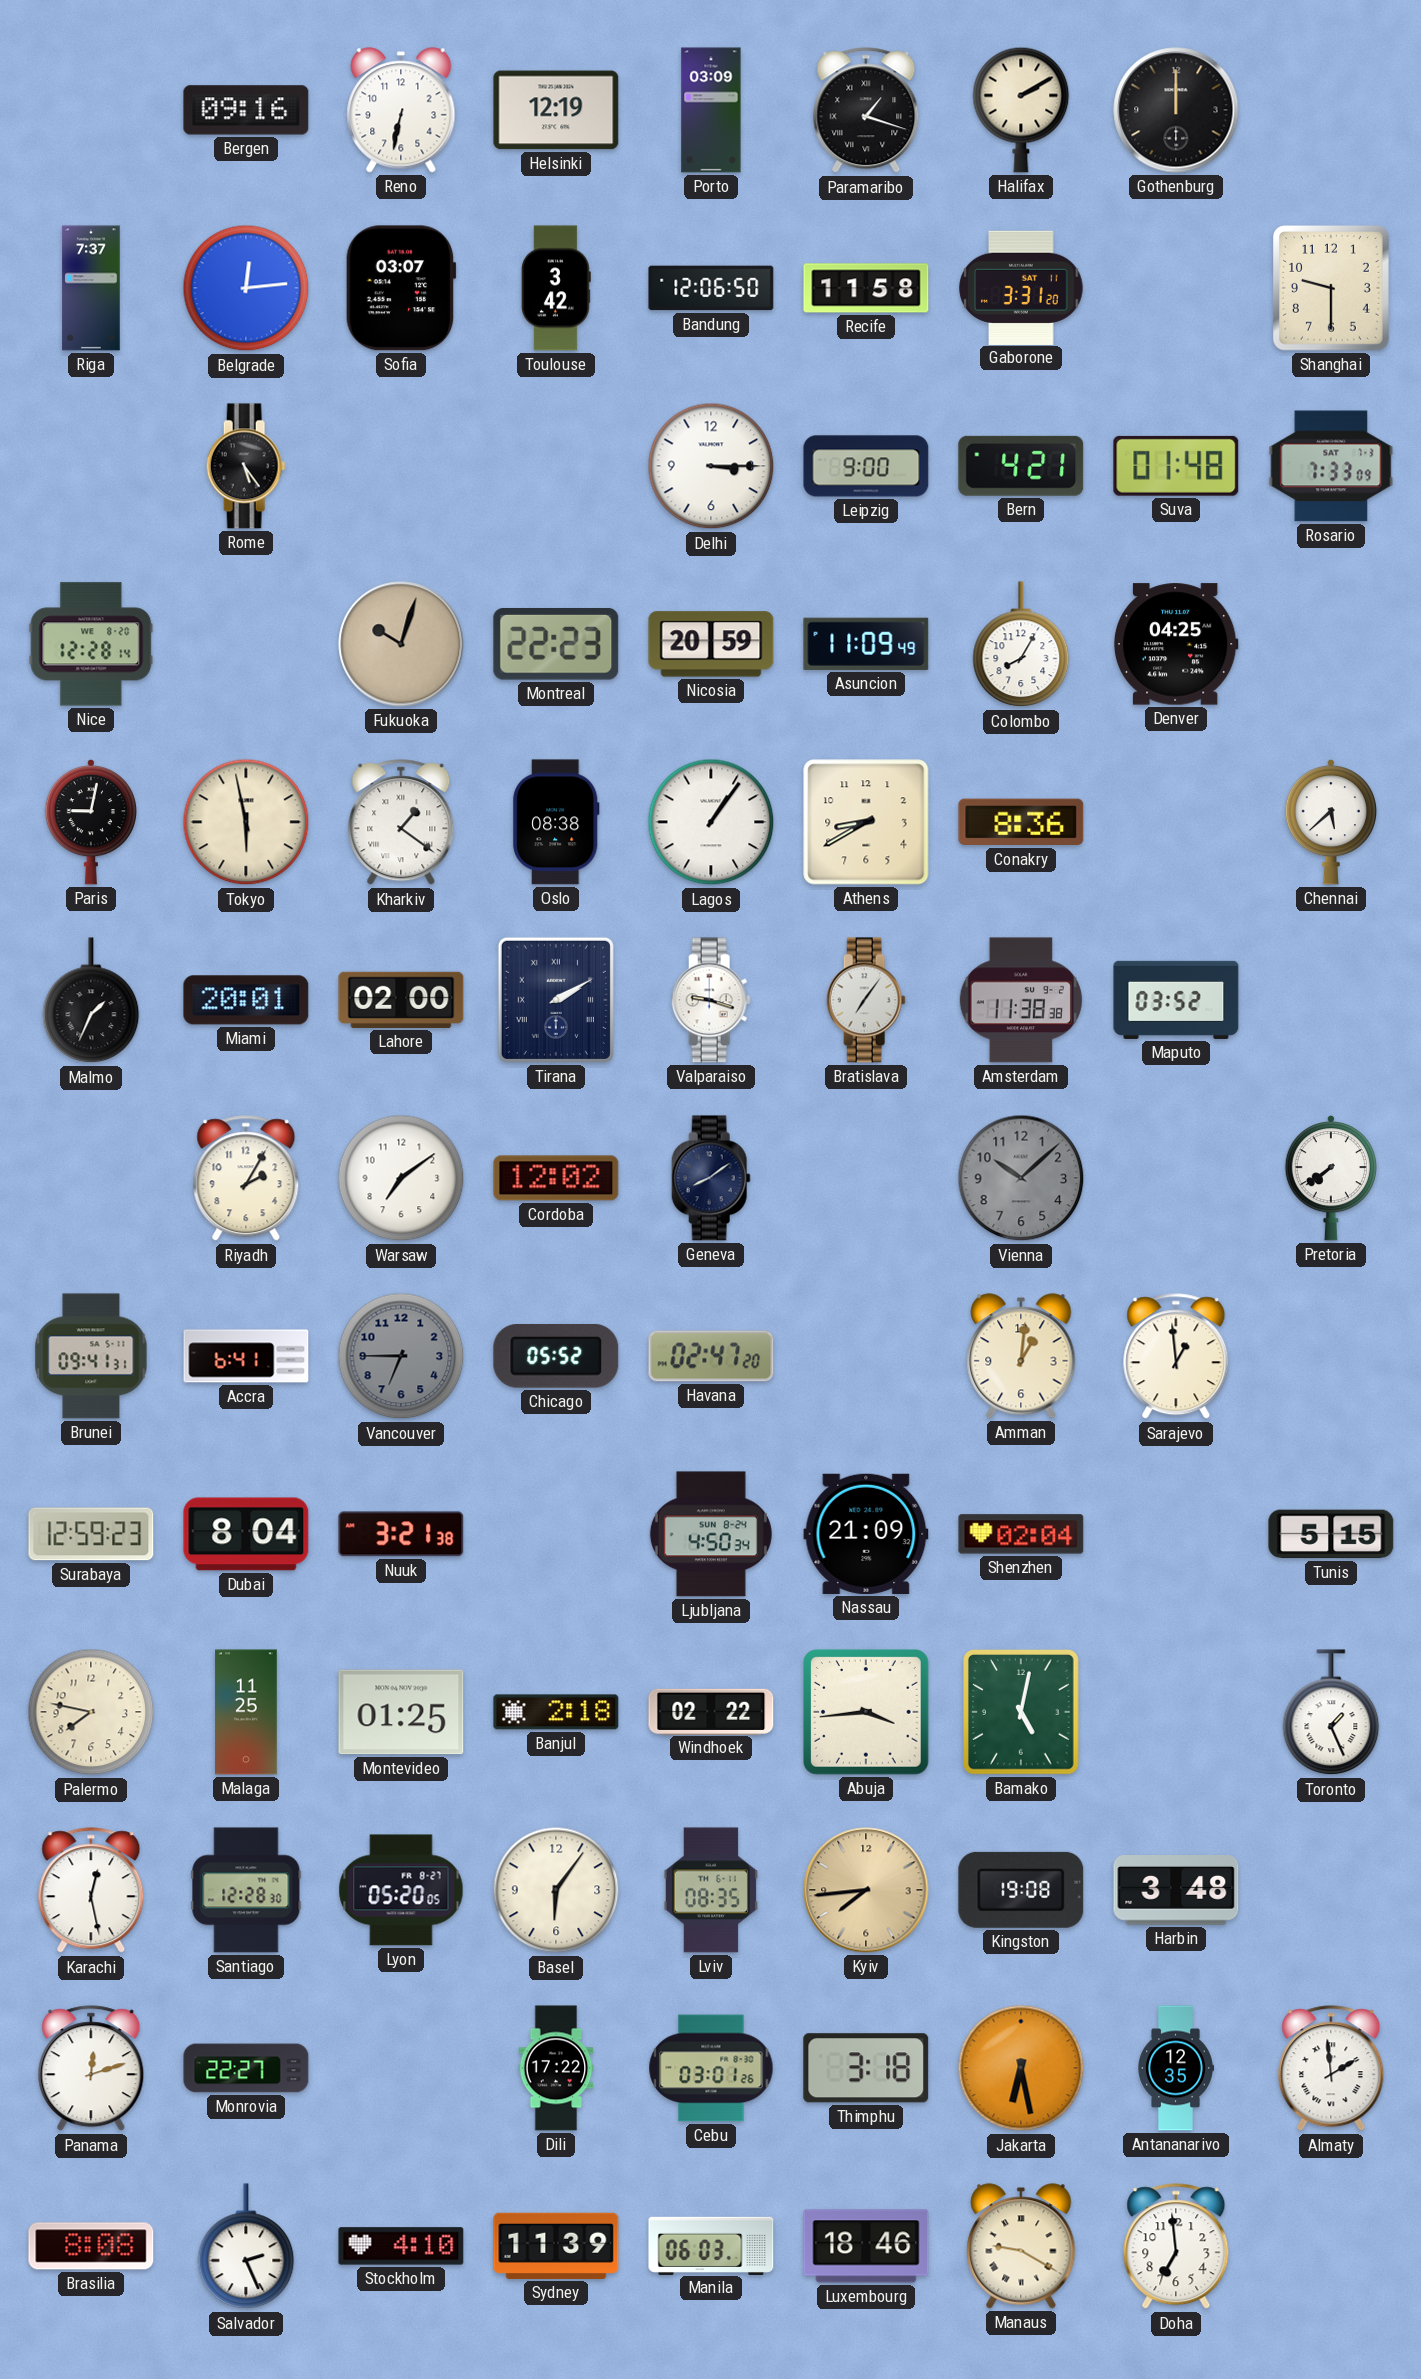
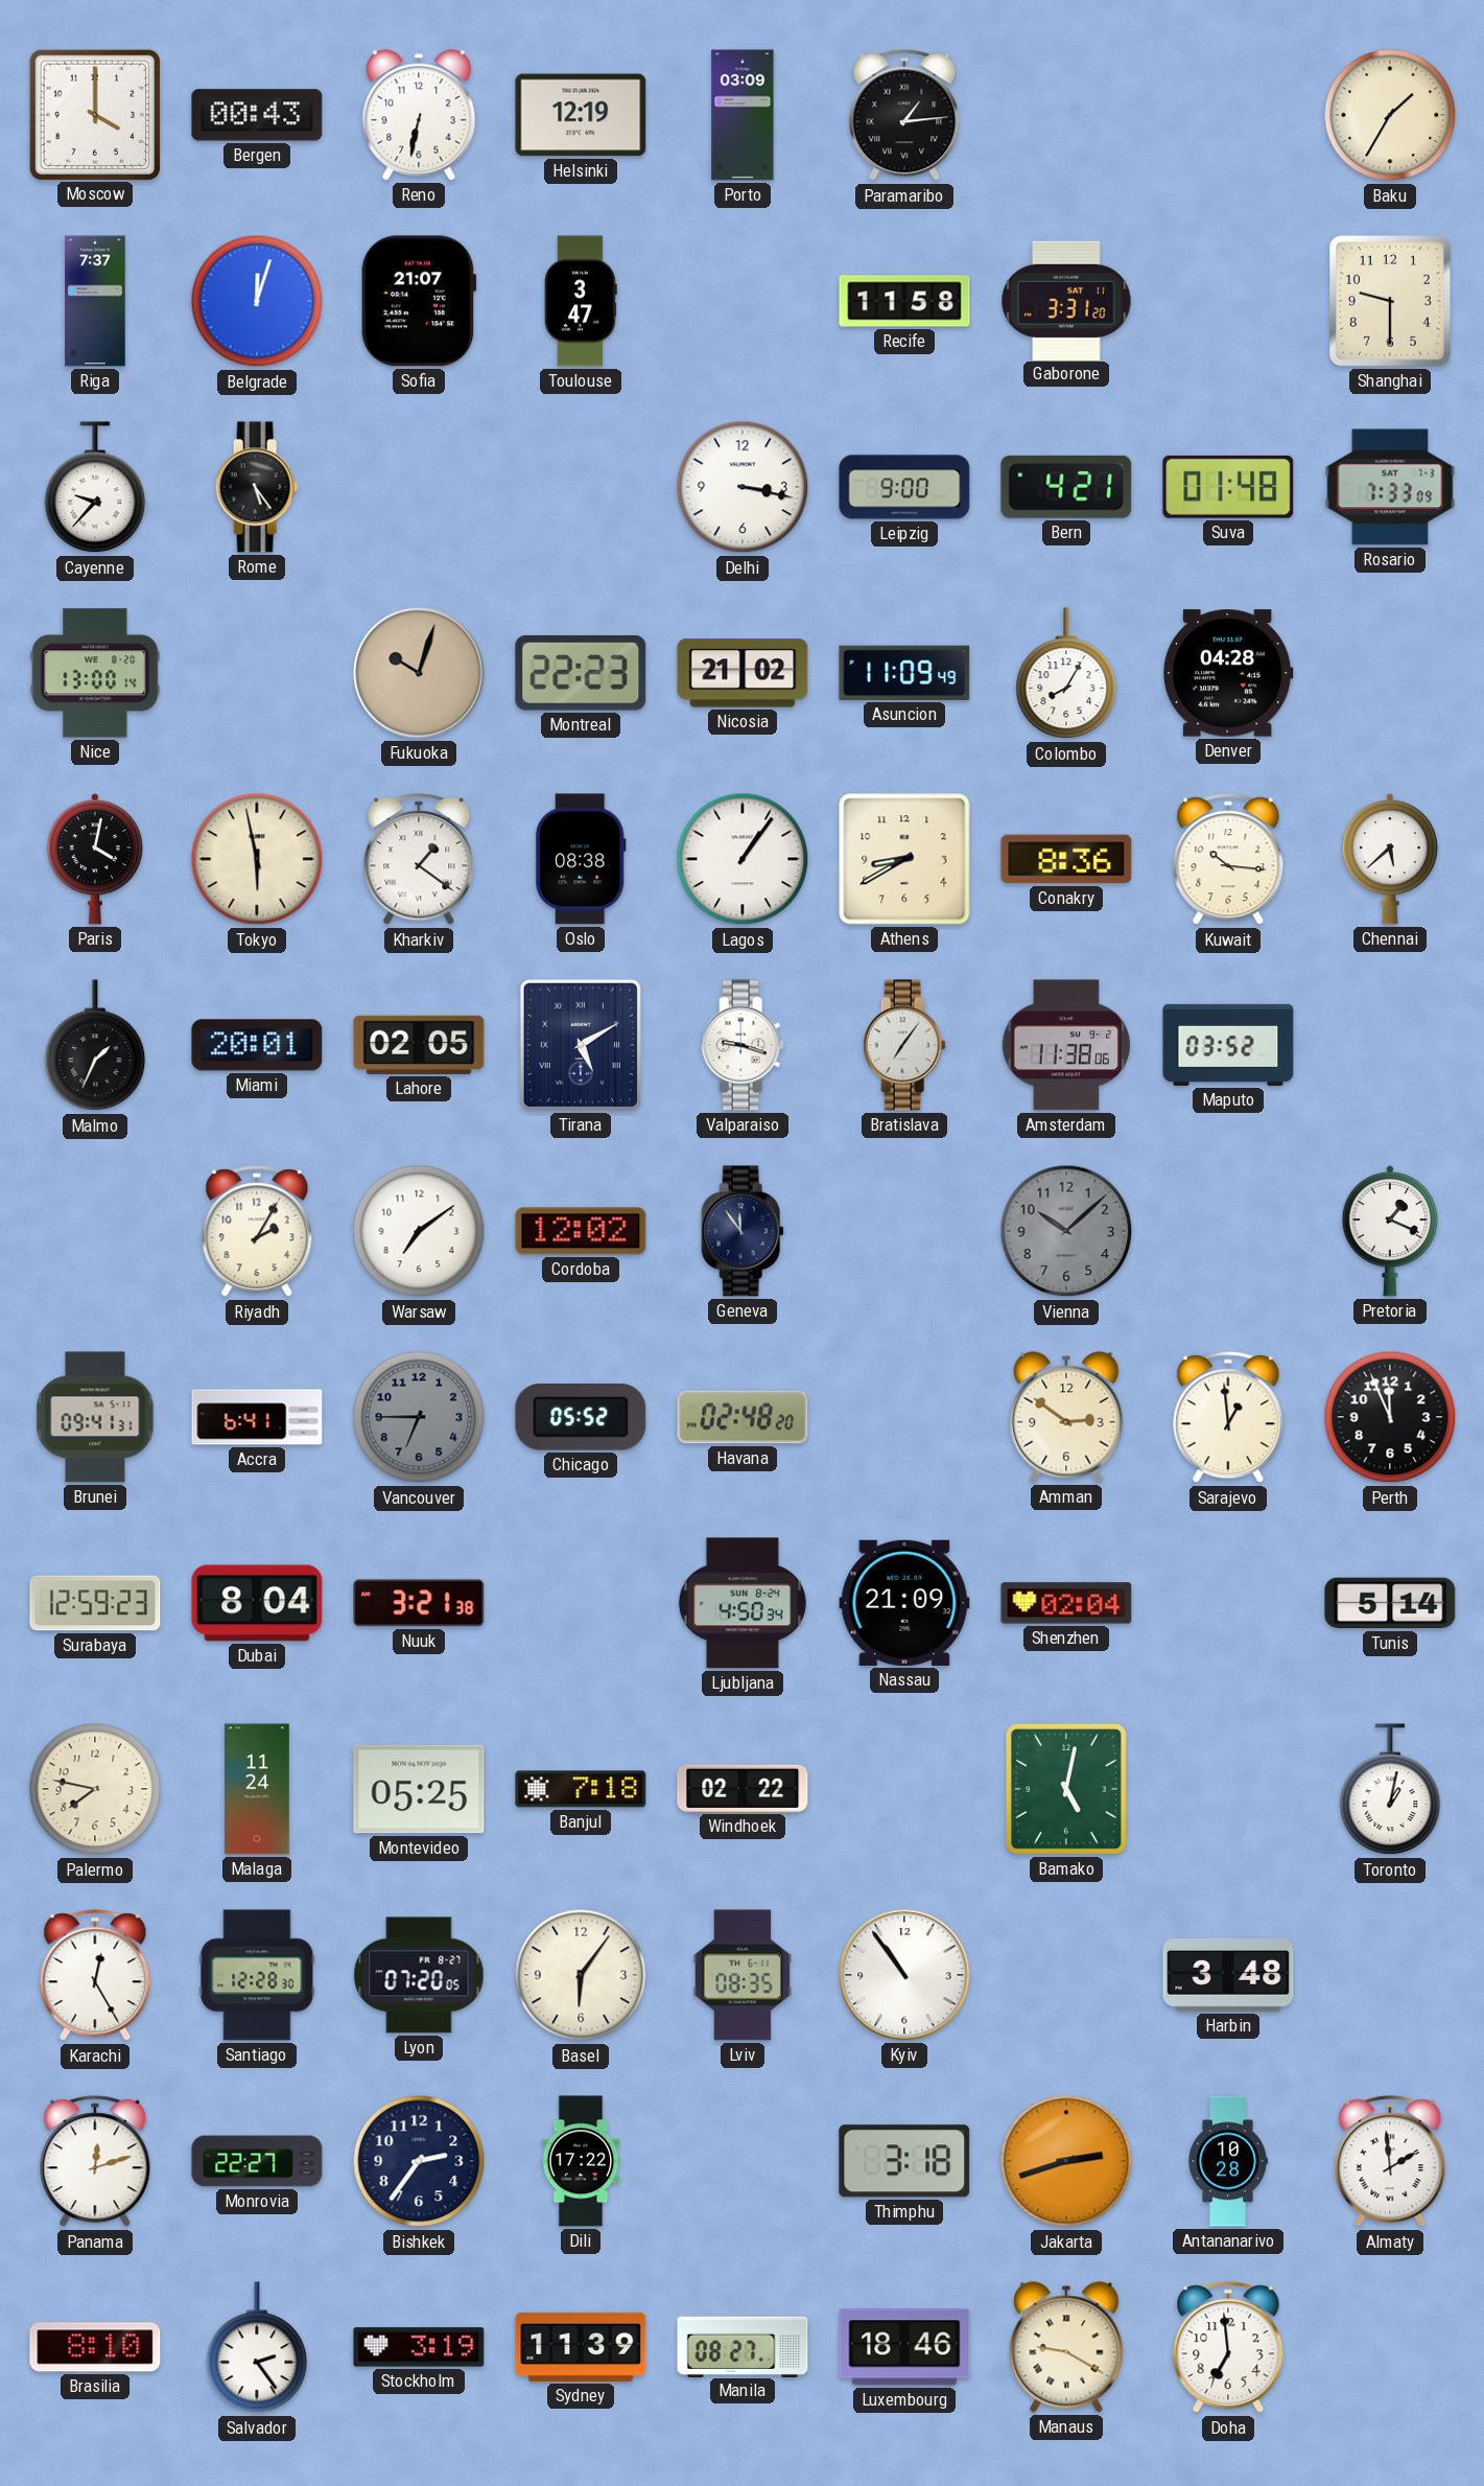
Moscow: none -> 4:00 (94, 114)
Bergen: 09:16 -> 00:43 (257, 115)
Paramaribo: 1:18 -> 1:14 (904, 116)
Halifax: 2:10 -> none (1021, 110)
Gothenburg: 12:00 -> none (1176, 110)
Baku: none -> 1:35 (1390, 115)
Belgrade: 12:14 -> 12:03 (257, 301)
Sofia: 03:07 -> 21:07 (419, 301)
Toulouse: 3:42 -> 3:47 (581, 301)
Bandung: 12:06 -> none (711, 288)
Cayenne: none -> 9:37 (95, 488)
Delhi: 3:15 -> 3:17 (743, 487)
Nice: 12:28 -> 13:00 (95, 673)
Nicosia: 20:59 -> 21:02 (743, 673)
Denver: 04:25 -> 04:28 (1228, 673)
Paris: 9:02 -> 4:02 (94, 859)
Kuwait: none -> 10:16 (1228, 860)
Lahore: 02:00 -> 02:05 (419, 1045)
Tirana: 2:10 -> 5:10 (581, 1045)
Amsterdam: 11:38:38 -> 11:38:06 (1066, 1045)
Geneva: 8:09 -> 11:54 (743, 1231)
Pretoria: 7:39 -> 1:19 (1389, 1231)
Havana: 02:47 -> 02:48 (743, 1417)
Amman: 1:01 -> 2:51 (1066, 1417)
Perth: none -> 11:56 (1390, 1417)
Tunis: 5:15 -> 5:14 (1390, 1603)
Malaga: 11:25 -> 11:24 (257, 1789)
Montevideo: 01:25 -> 05:25 (419, 1789)
Banjul: 2:18 -> 7:18 (581, 1789)
Abuja: 3:44 -> none (867, 1713)
Toronto: 1:26 -> 1:02 (1390, 1790)
Karachi: 12:28 -> 12:25 (95, 1976)
Lyon: 05:20 -> 07:20 (419, 1975)
Kyiv: 7:44 -> 10:54 (904, 1975)
Kyiv dial: champagne -> white (904, 1975)
Kingston: 19:08 -> none (1021, 1890)
Bishkek: none -> 2:36 (419, 2161)
Cebu: 03:01 -> none (711, 2068)
Jakarta: 6:28 -> 2:42 (1066, 2161)
Antananarivo: 12:35 -> 10:28 (1228, 2161)
Brasilia: 8:08 -> 8:10 (95, 2347)
Salvador: 2:26 -> 2:24 (257, 2348)
Stockholm: 4:10 -> 3:19 (419, 2347)
Manila: 06:03 -> 08:27 (743, 2346)
